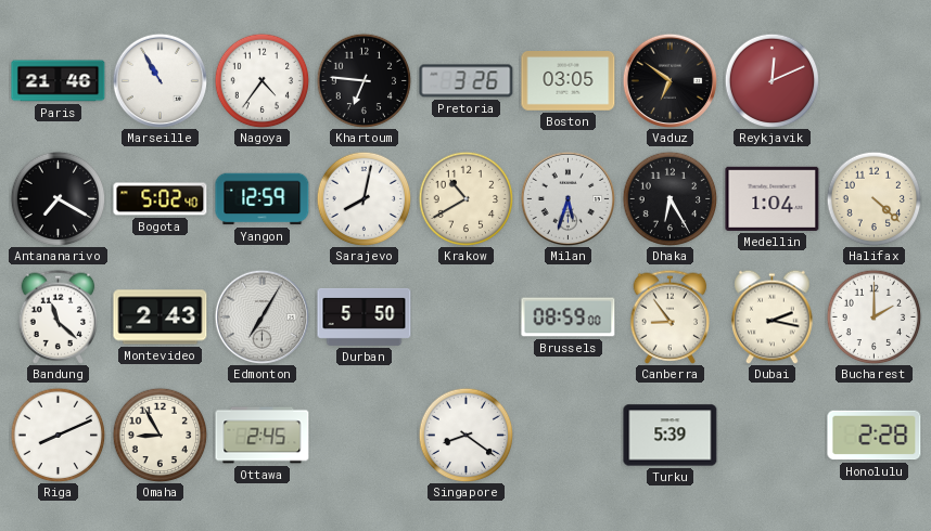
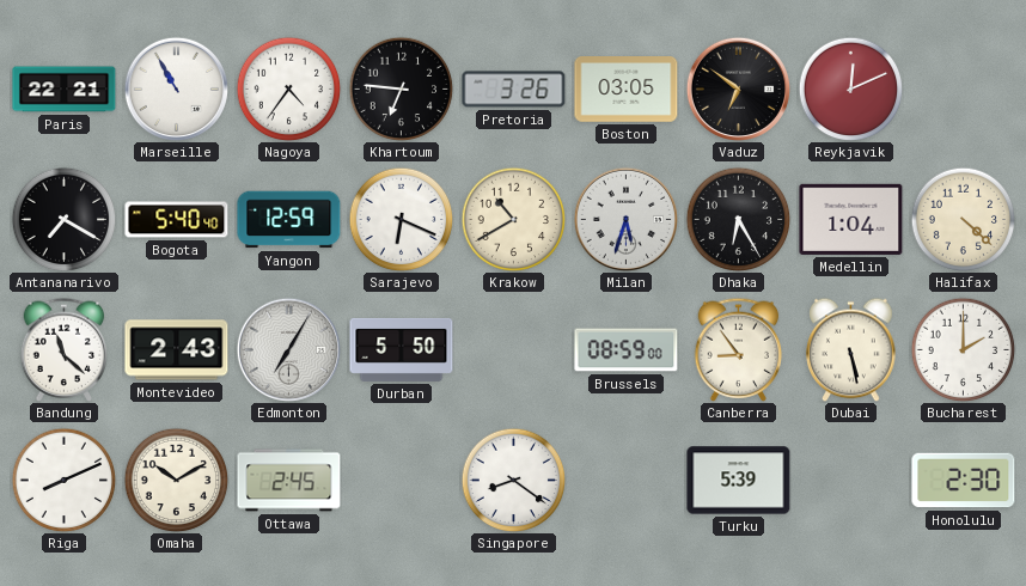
Paris: 21:46 -> 22:21 (65, 90)
Bogota: 5:02 -> 5:40 (177, 220)
Sarajevo: 8:02 -> 6:19 (401, 219)
Dubai: 2:17 -> 5:28 (851, 349)
Omaha: 8:55 -> 10:10 (176, 480)
Honolulu: 2:28 -> 2:30 (964, 481)
